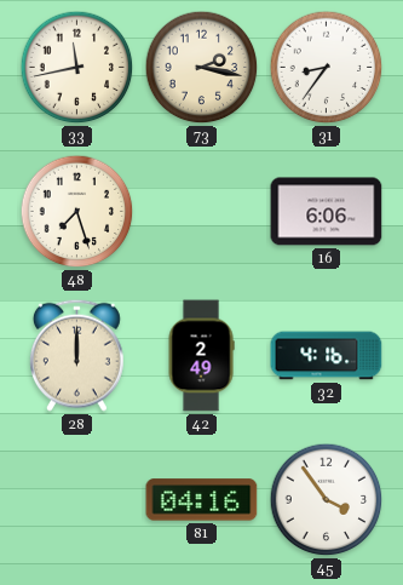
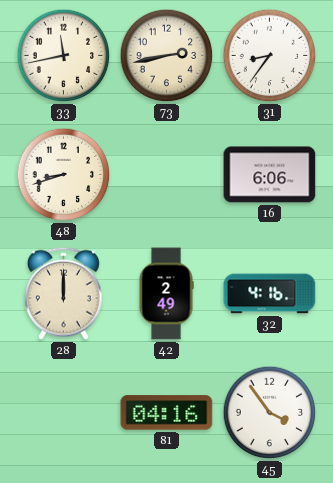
73: 2:17 -> 2:43 (167, 56)
48: 7:27 -> 8:42 (64, 175)
